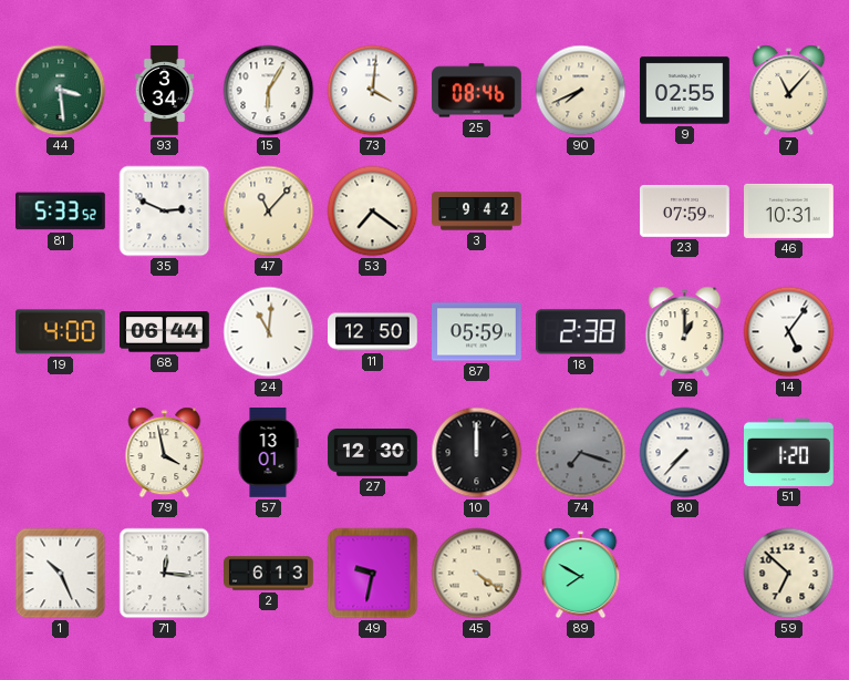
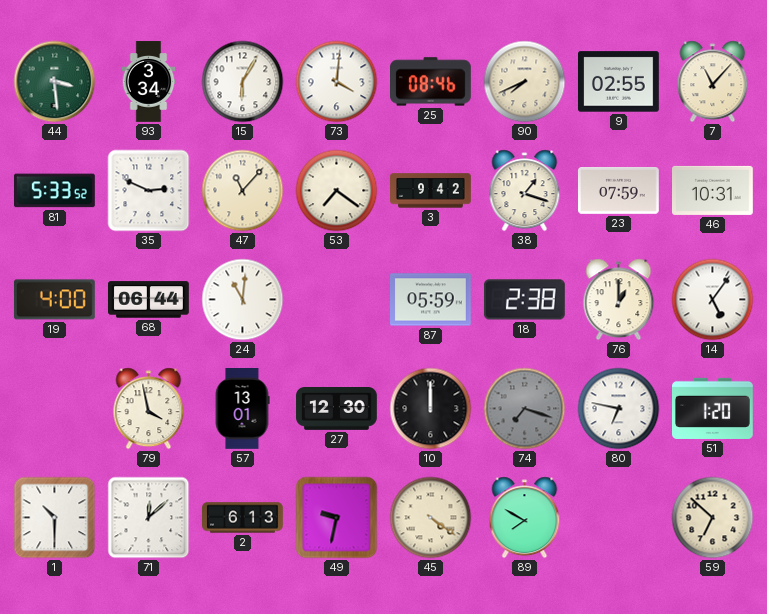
38: none -> 1:18 (525, 191)
11: 12:50 -> none (373, 332)
80: 7:37 -> 6:47 (619, 409)
1: 10:26 -> 10:30 (55, 518)
71: 12:16 -> 12:08 (149, 518)
